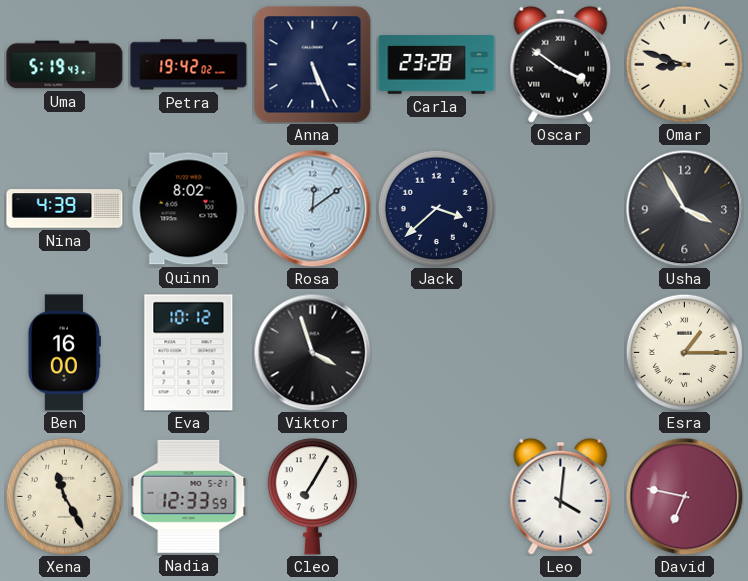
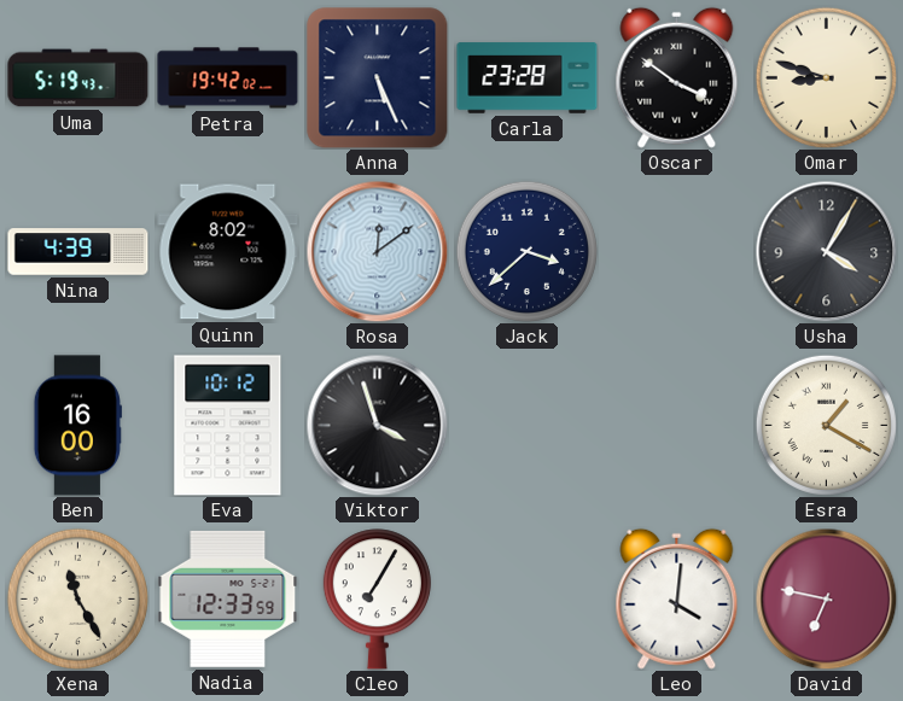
Usha: 3:55 -> 4:05 (826, 251)
Esra: 1:15 -> 1:20 (826, 425)
